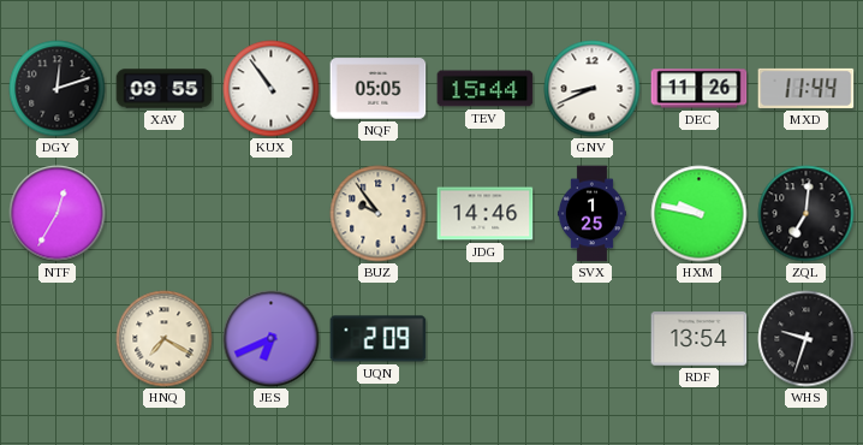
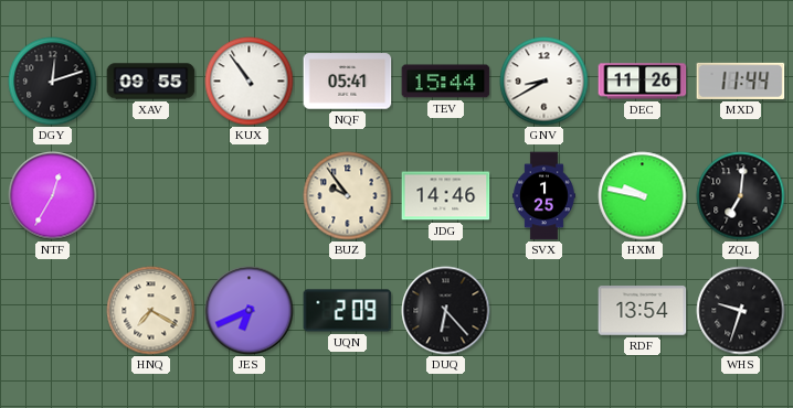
NQF: 05:05 -> 05:41 (348, 82)
GNV: 8:41 -> 8:40 (544, 82)
DUQ: none -> 6:23 (446, 311)
